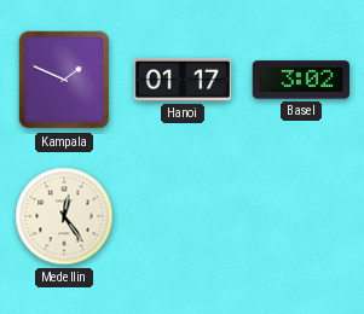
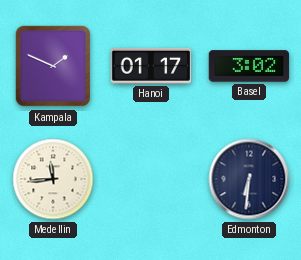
Medellin: 12:24 -> 11:44 (53, 179)
Edmonton: none -> 6:31 (249, 179)
